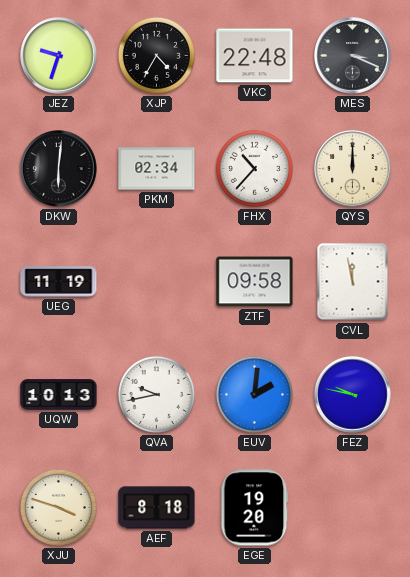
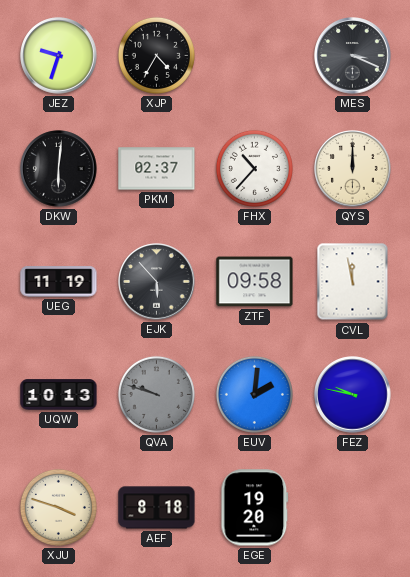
VKC: 22:48 -> none (255, 56)
PKM: 02:34 -> 02:37 (157, 169)
EJK: none -> 5:53 (157, 282)
QVA: 9:43 -> 9:48 (156, 394)
QVA dial: white -> grey (156, 394)
